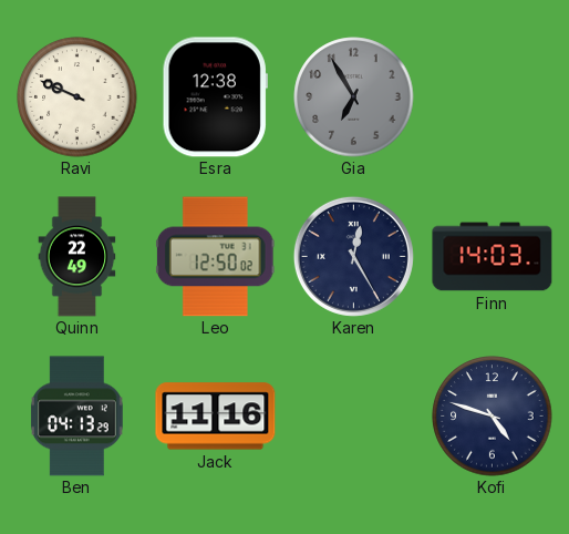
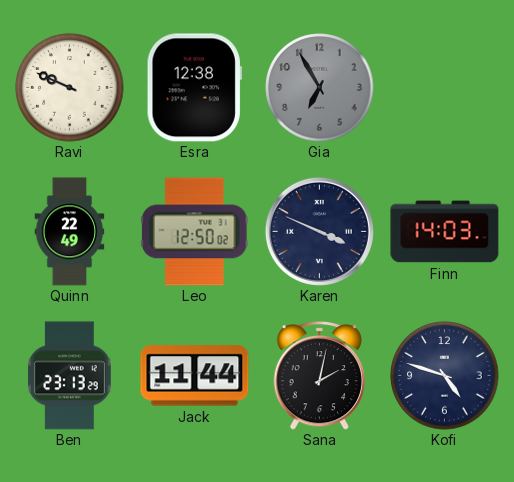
Karen: 12:25 -> 3:49 (319, 231)
Ben: 04:13 -> 23:13 (70, 376)
Jack: 11:16 -> 11:44 (195, 376)
Sana: none -> 2:02 (319, 376)
